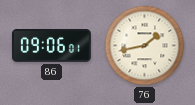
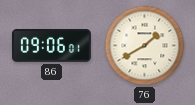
76: 1:43 -> 1:40 (145, 46)
